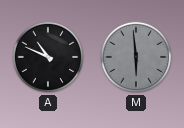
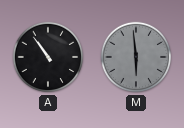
A: 10:49 -> 10:54 (48, 57)
